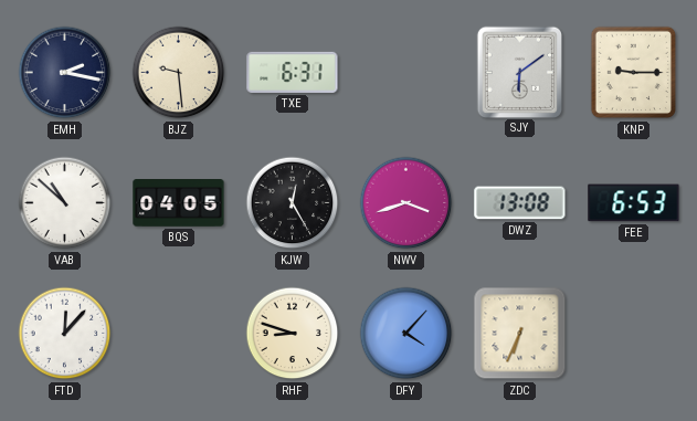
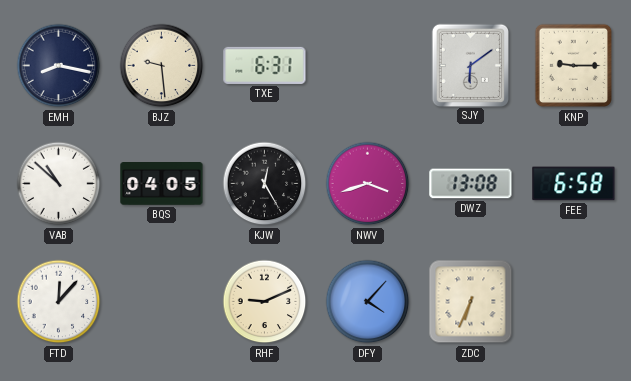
EMH: 2:17 -> 8:17 (59, 66)
FEE: 6:53 -> 6:58 (574, 184)
RHF: 8:48 -> 9:11 (265, 302)
